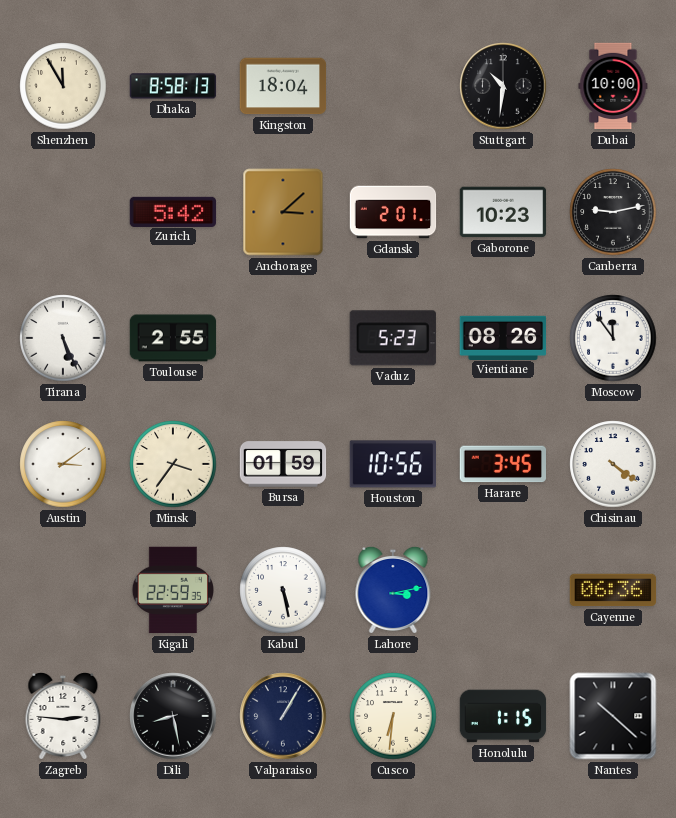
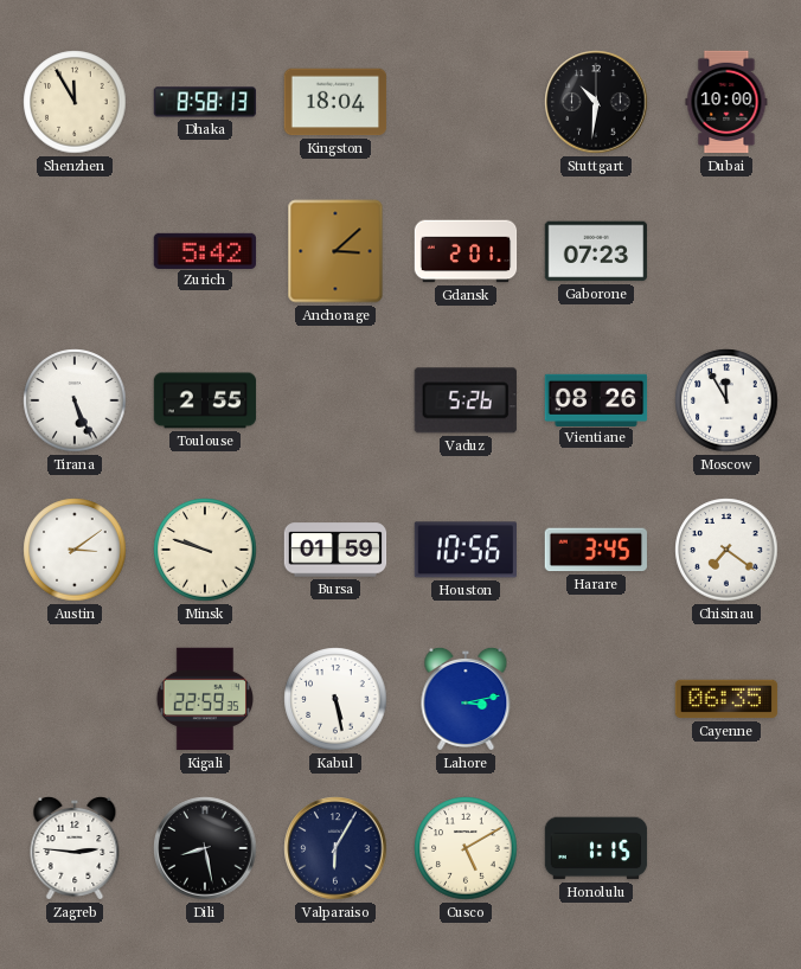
Gaborone: 10:23 -> 07:23 (596, 251)
Canberra: 9:13 -> none (613, 212)
Vaduz: 5:23 -> 5:26 (466, 400)
Moscow: 11:54 -> 11:55 (726, 400)
Minsk: 3:36 -> 9:48 (205, 550)
Chisinau: 4:21 -> 7:21 (726, 550)
Cayenne: 06:36 -> 06:35 (726, 699)
Valparaiso: 1:05 -> 6:05 (335, 848)
Cusco: 6:31 -> 5:10 (466, 848)
Nantes: 10:22 -> none (613, 716)
